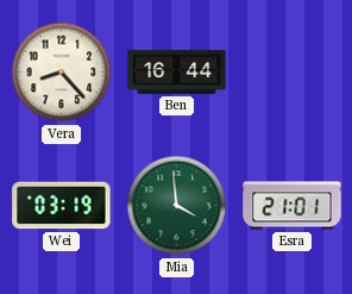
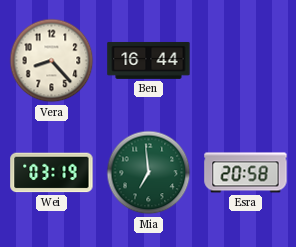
Mia: 3:59 -> 6:59 (149, 173)
Esra: 21:01 -> 20:58 (246, 173)
